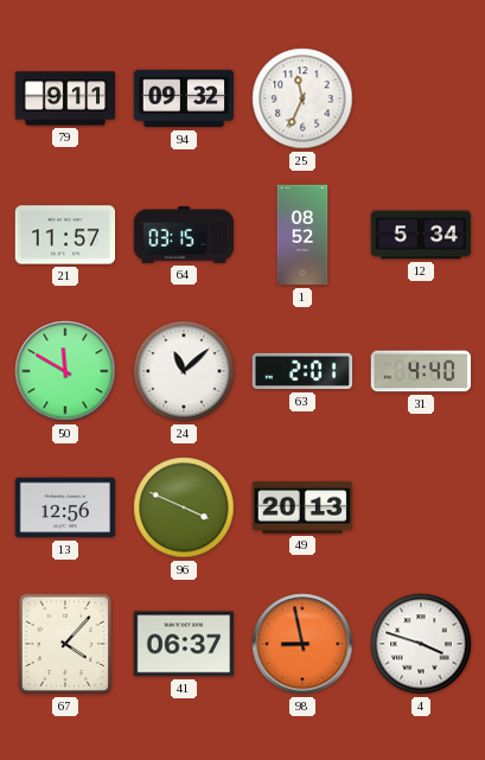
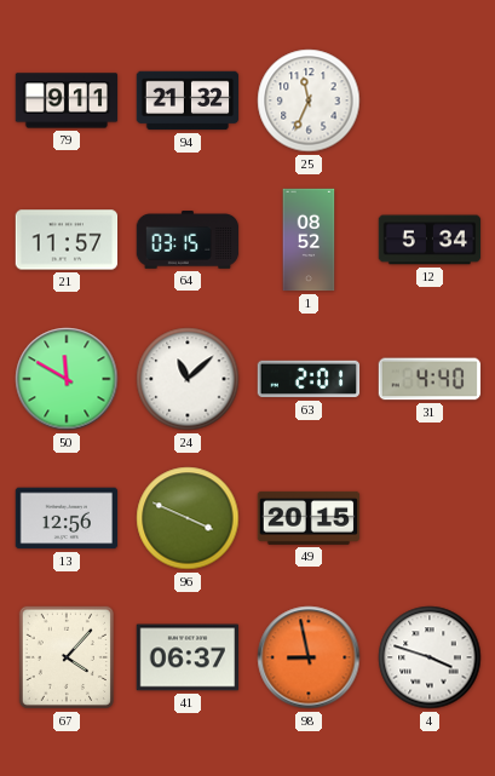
94: 09:32 -> 21:32 (188, 100)
49: 20:13 -> 20:15 (309, 518)
